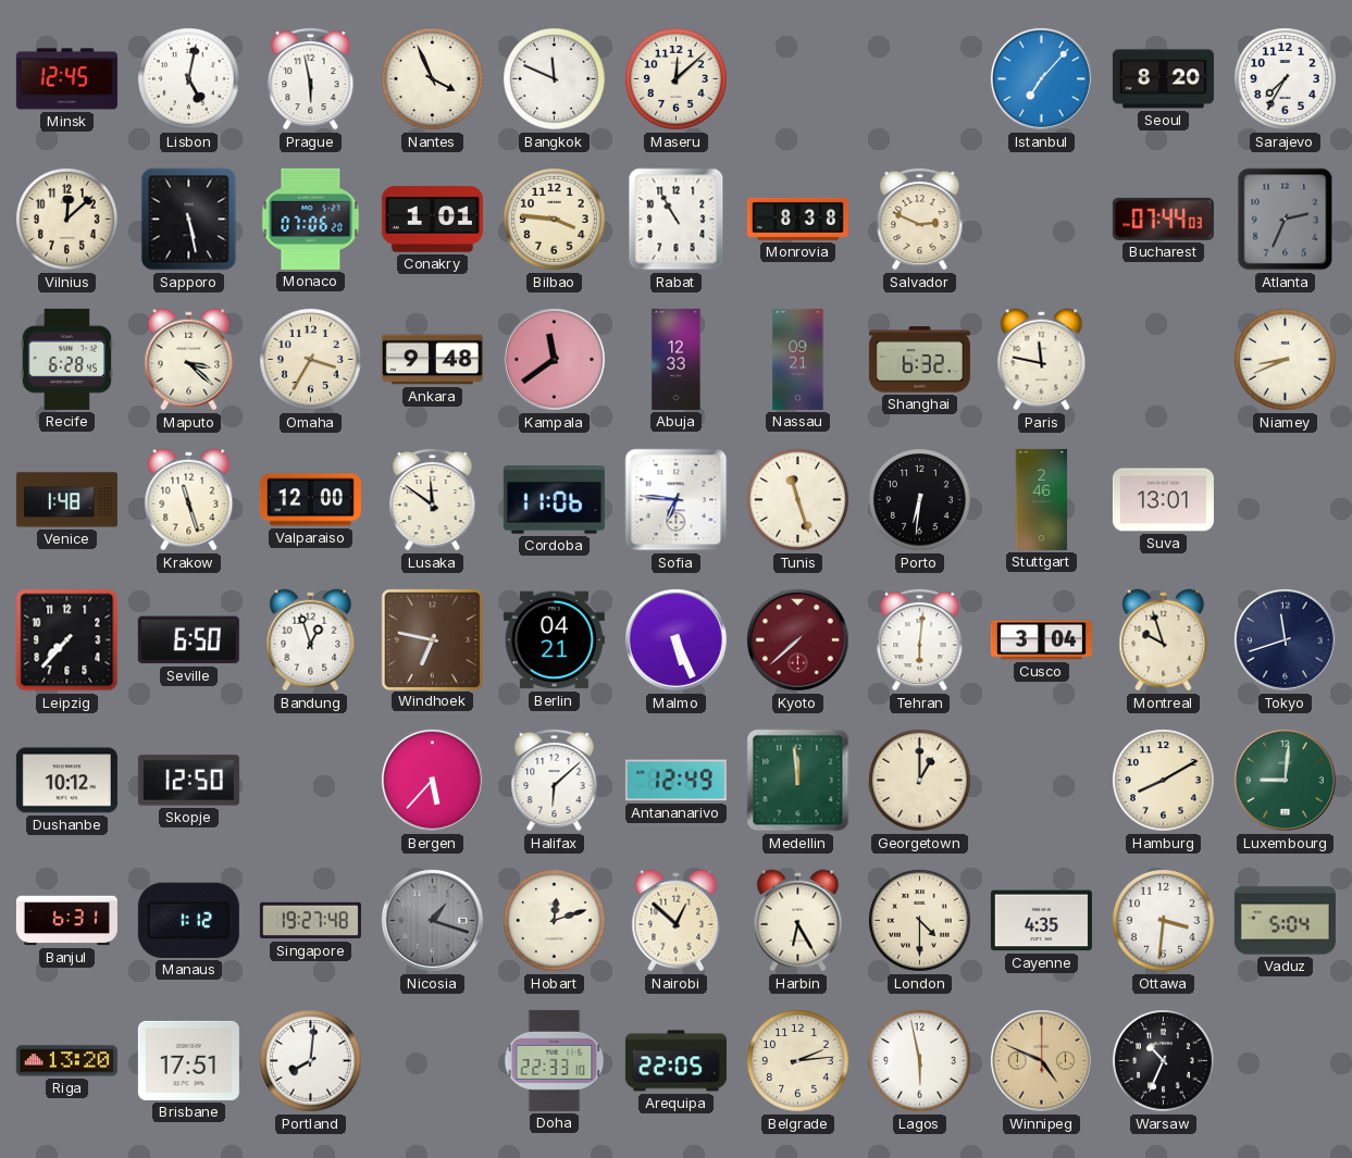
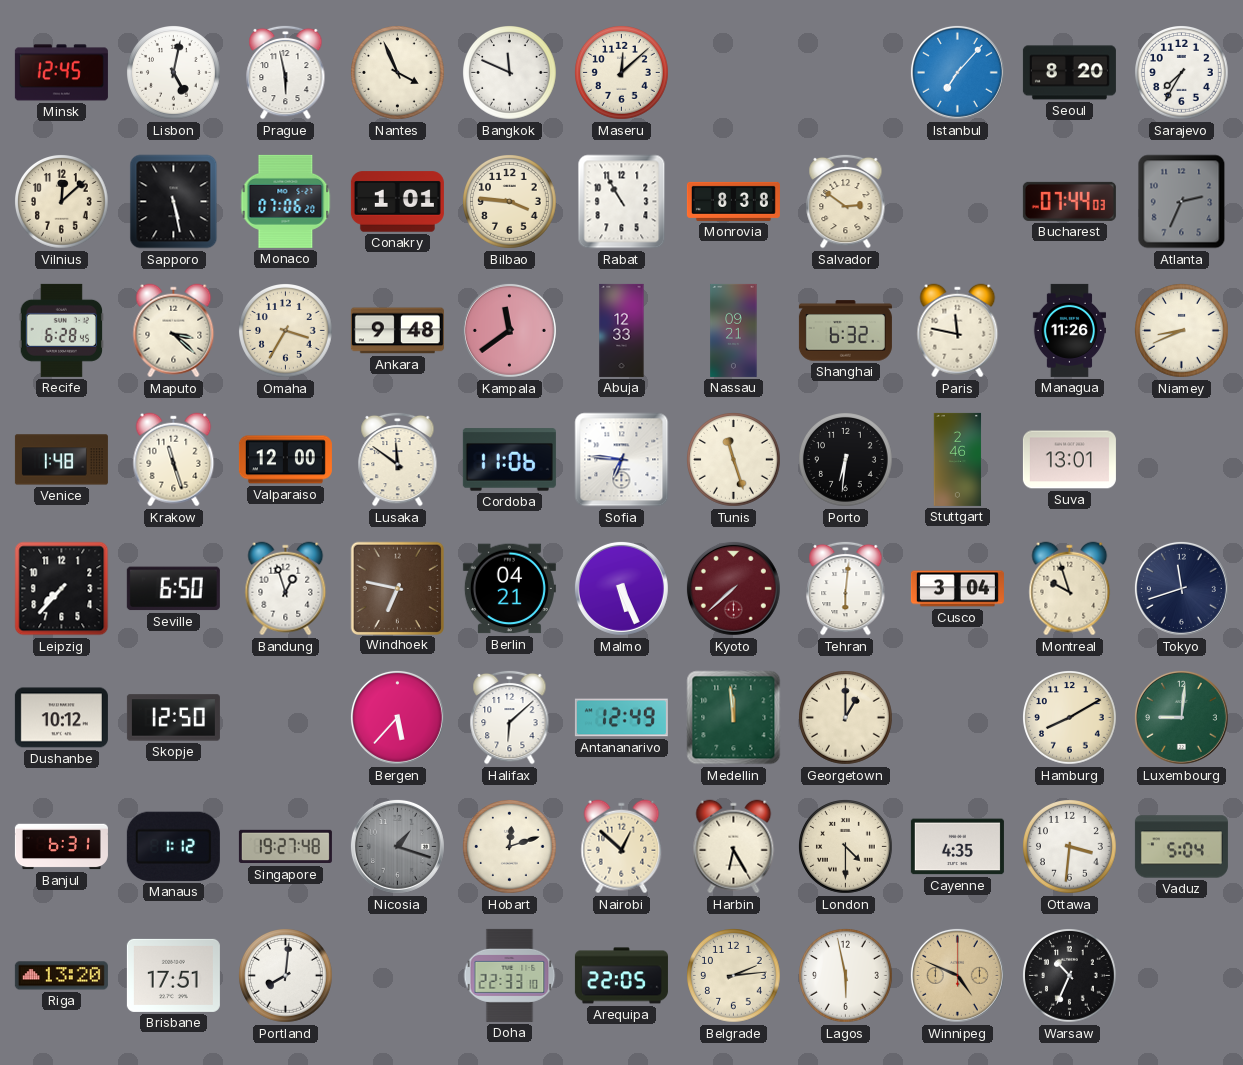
Salvador: 2:49 -> 2:51 (846, 201)
Managua: none -> 11:26 (1069, 330)
